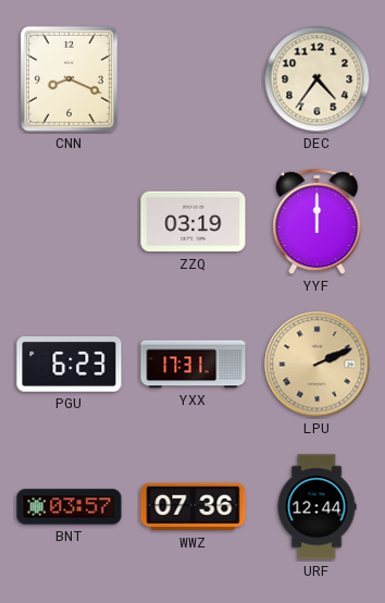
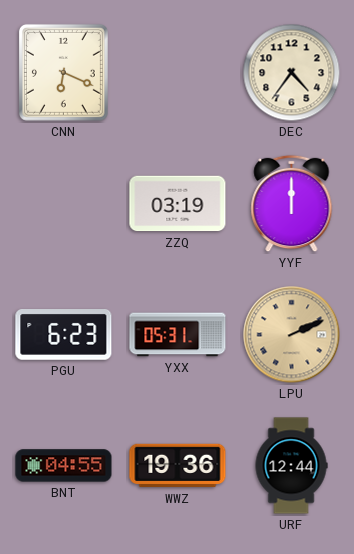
CNN: 8:19 -> 6:19 (63, 72)
YXX: 17:31 -> 05:31 (178, 335)
BNT: 03:57 -> 04:55 (64, 466)
WWZ: 07:36 -> 19:36 (178, 466)
